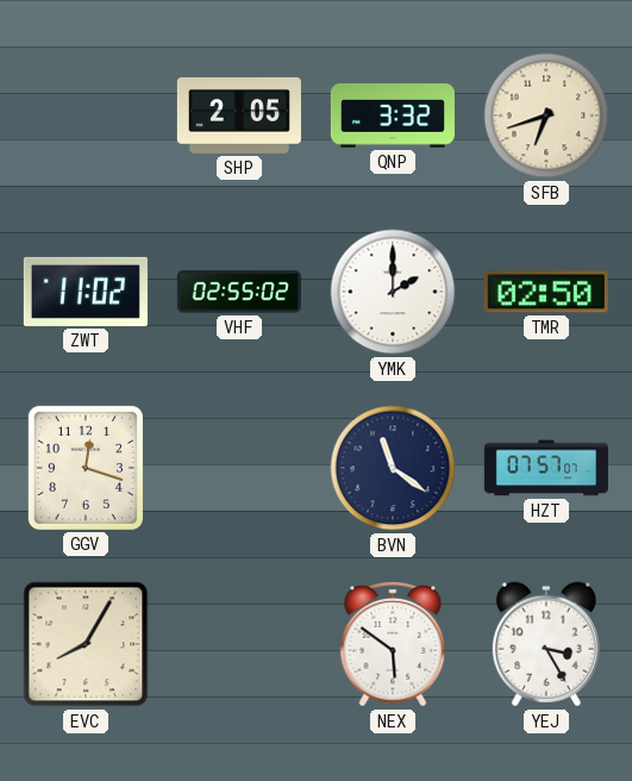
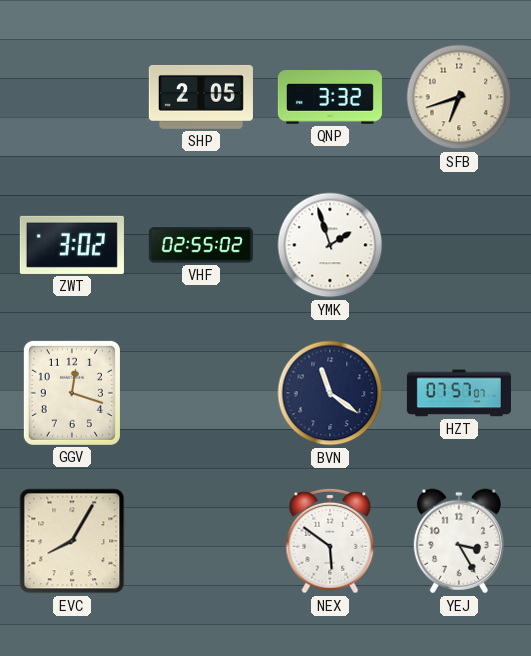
ZWT: 11:02 -> 3:02 (72, 245)
YMK: 2:00 -> 1:57 (330, 245)
TMR: 02:50 -> none (546, 292)
